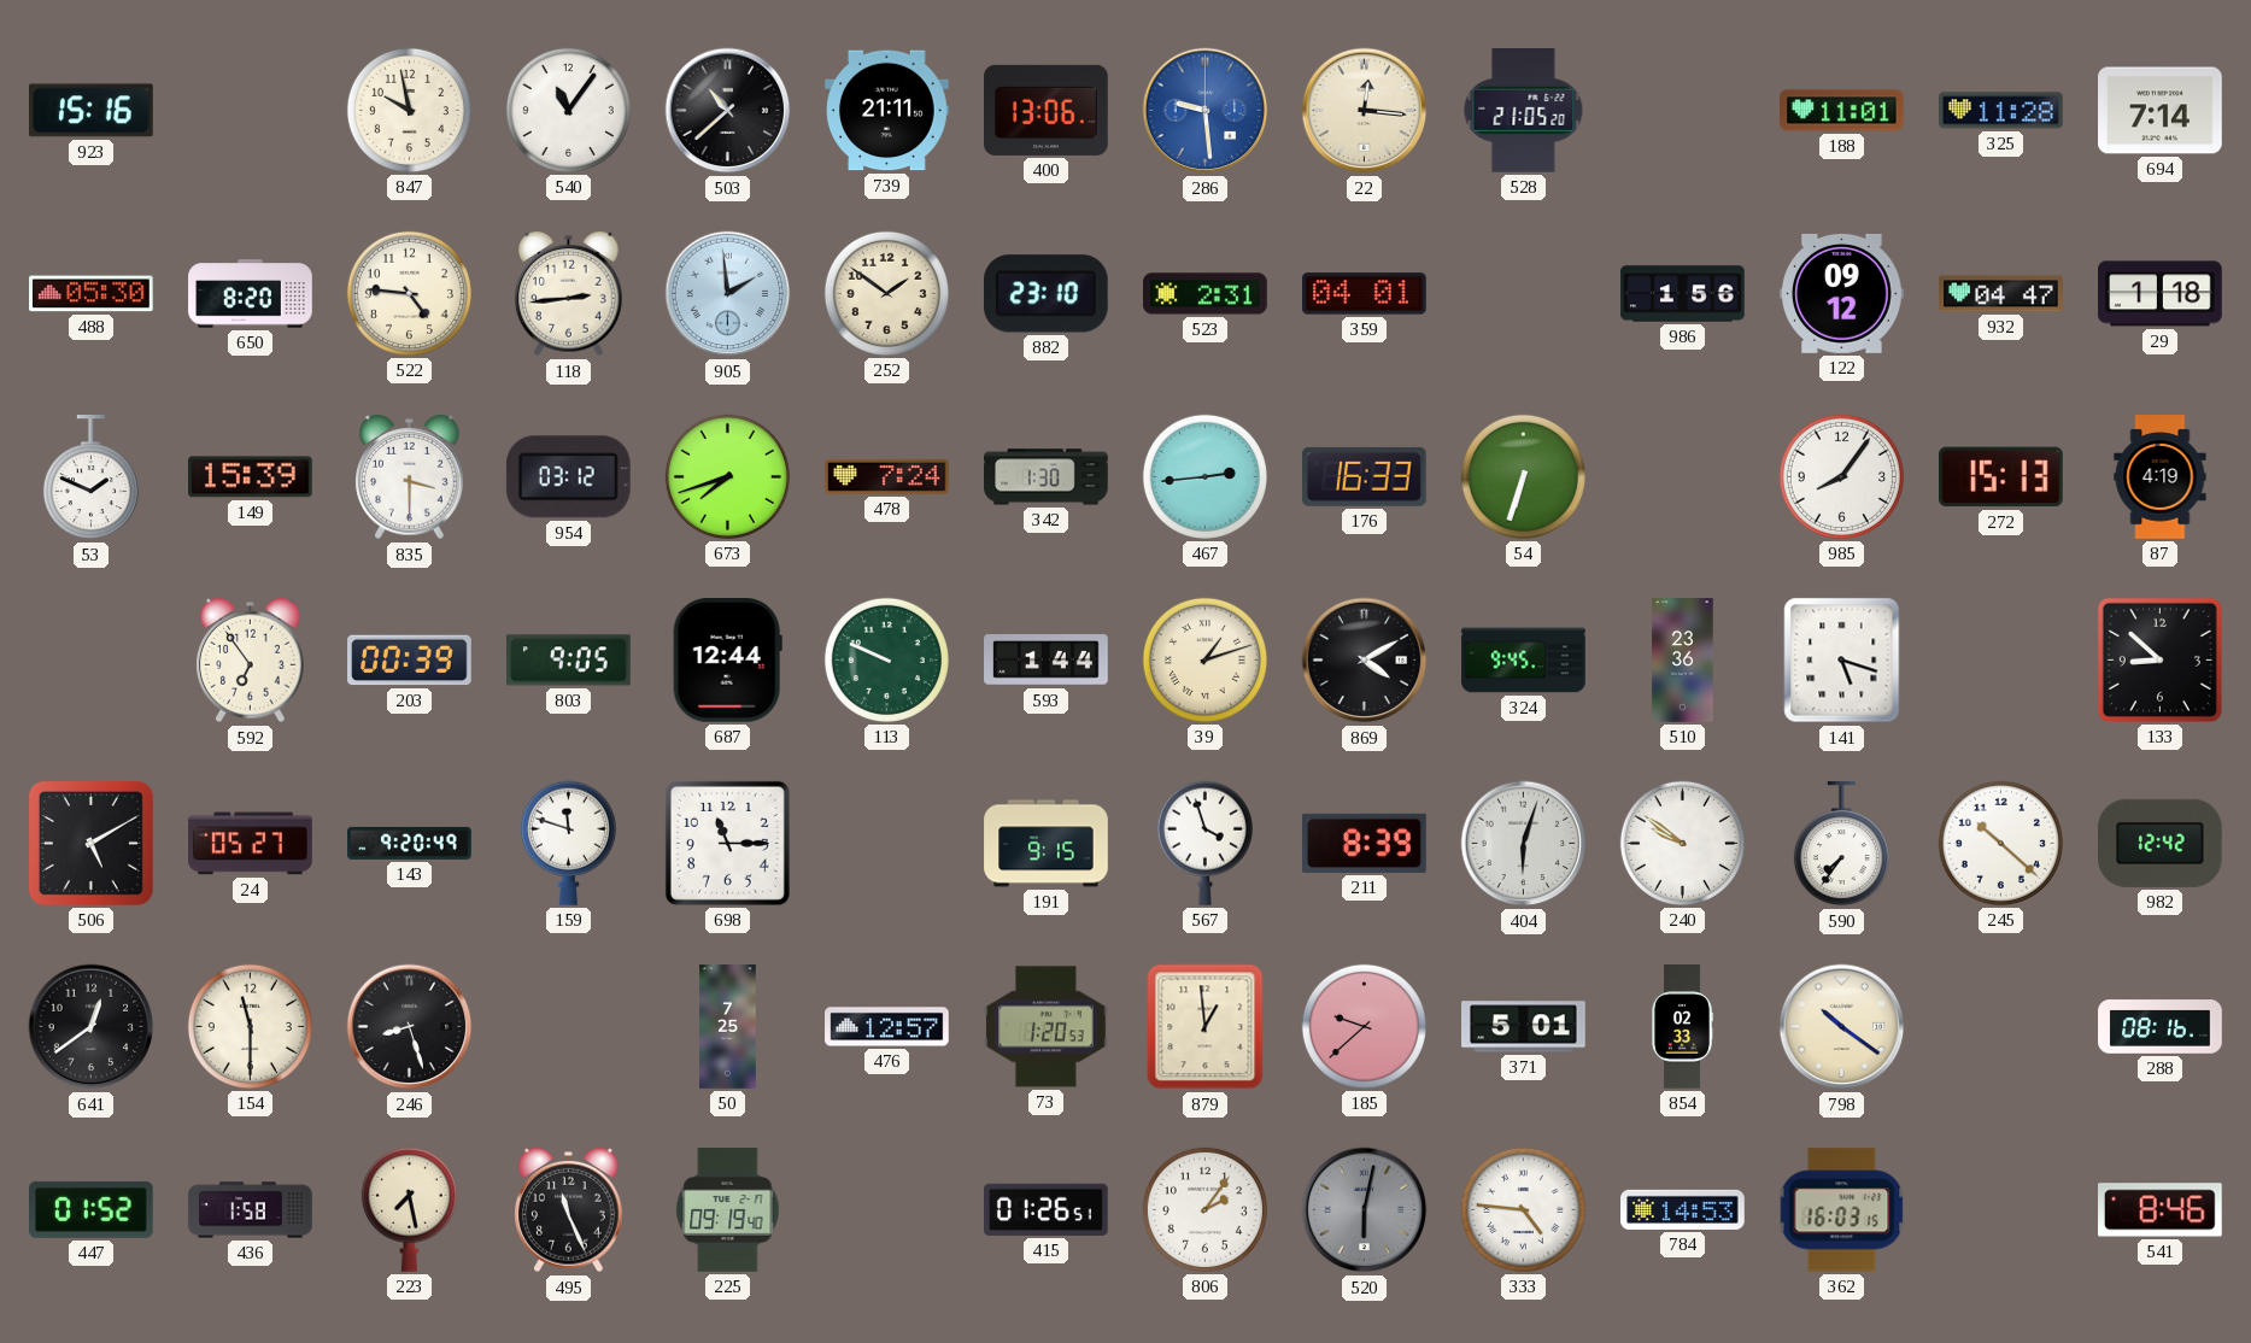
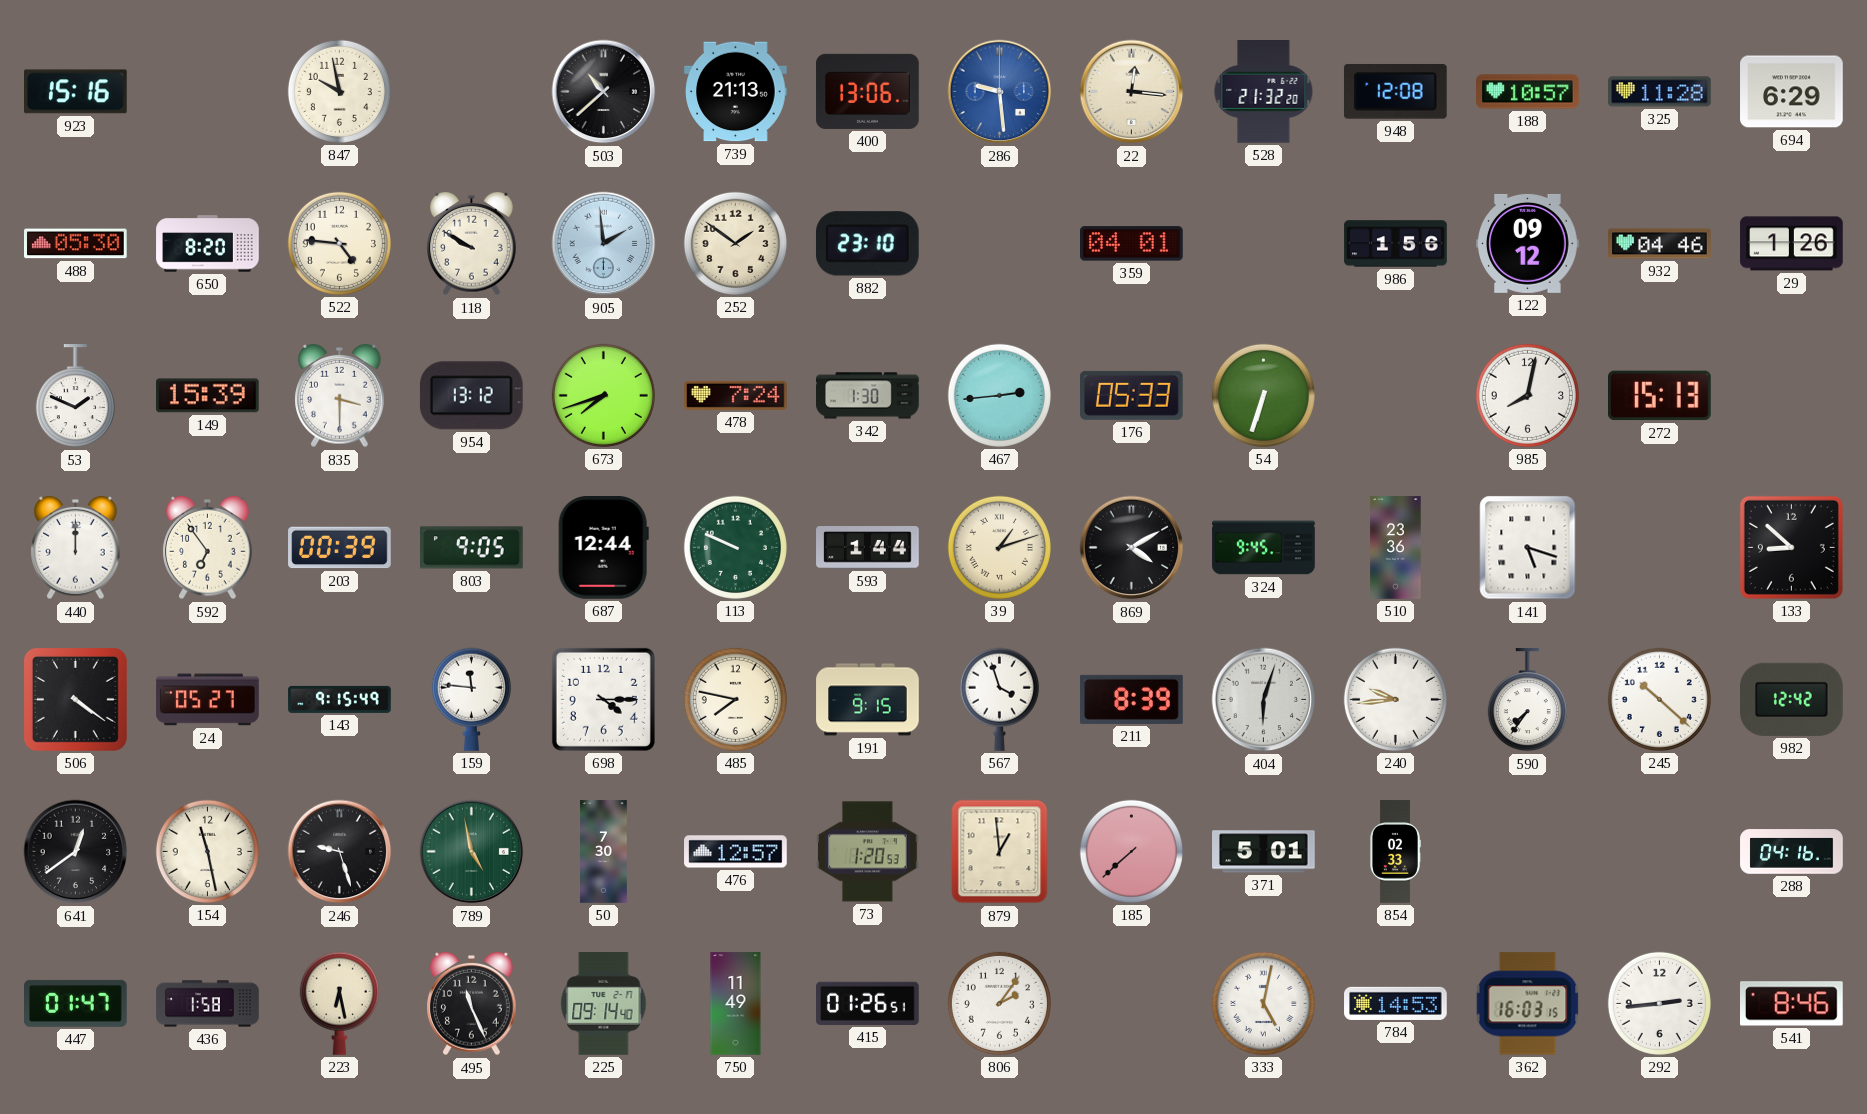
540: 11:06 -> none (568, 110)
739: 21:11 -> 21:13 (736, 92)
528: 21:05 -> 21:32 (1264, 92)
948: none -> 12:08 (1395, 91)
188: 11:01 -> 10:57 (1528, 92)
694: 7:14 -> 6:29 (1792, 92)
118: 2:44 -> 9:50 (472, 244)
523: 2:31 -> none (1206, 294)
932: 04:47 -> 04:46 (1660, 244)
29: 1:18 -> 1:26 (1792, 244)
954: 03:12 -> 13:12 (471, 396)
176: 16:33 -> 05:33 (1131, 395)
985: 8:06 -> 8:02 (1527, 395)
87: 4:19 -> none (2161, 477)
440: none -> 12:00 (76, 548)
506: 5:10 -> 4:21 (75, 699)
143: 9:20 -> 9:15 (340, 699)
159: 11:48 -> 11:46 (471, 699)
698: 11:15 -> 4:15 (603, 699)
485: none -> 7:47 (735, 699)
240: 9:51 -> 9:44 (1395, 699)
154: 11:30 -> 11:28 (207, 851)
246: 8:27 -> 9:27 (340, 852)
789: none -> 4:58 (472, 852)
50: 7:25 -> 7:30 (604, 852)
185: 9:38 -> 7:38 (1131, 851)
798: 10:21 -> none (1842, 1027)
288: 08:16 -> 04:16 (1792, 852)
447: 01:52 -> 01:47 (76, 1003)
223: 7:28 -> 6:28 (339, 1003)
225: 09:19 -> 09:14 (604, 1004)
750: none -> 11:49 (736, 1004)
520: 6:02 -> none (1365, 1210)
333: 4:46 -> 5:02 (1263, 1003)
292: none -> 2:44 (1659, 1003)
